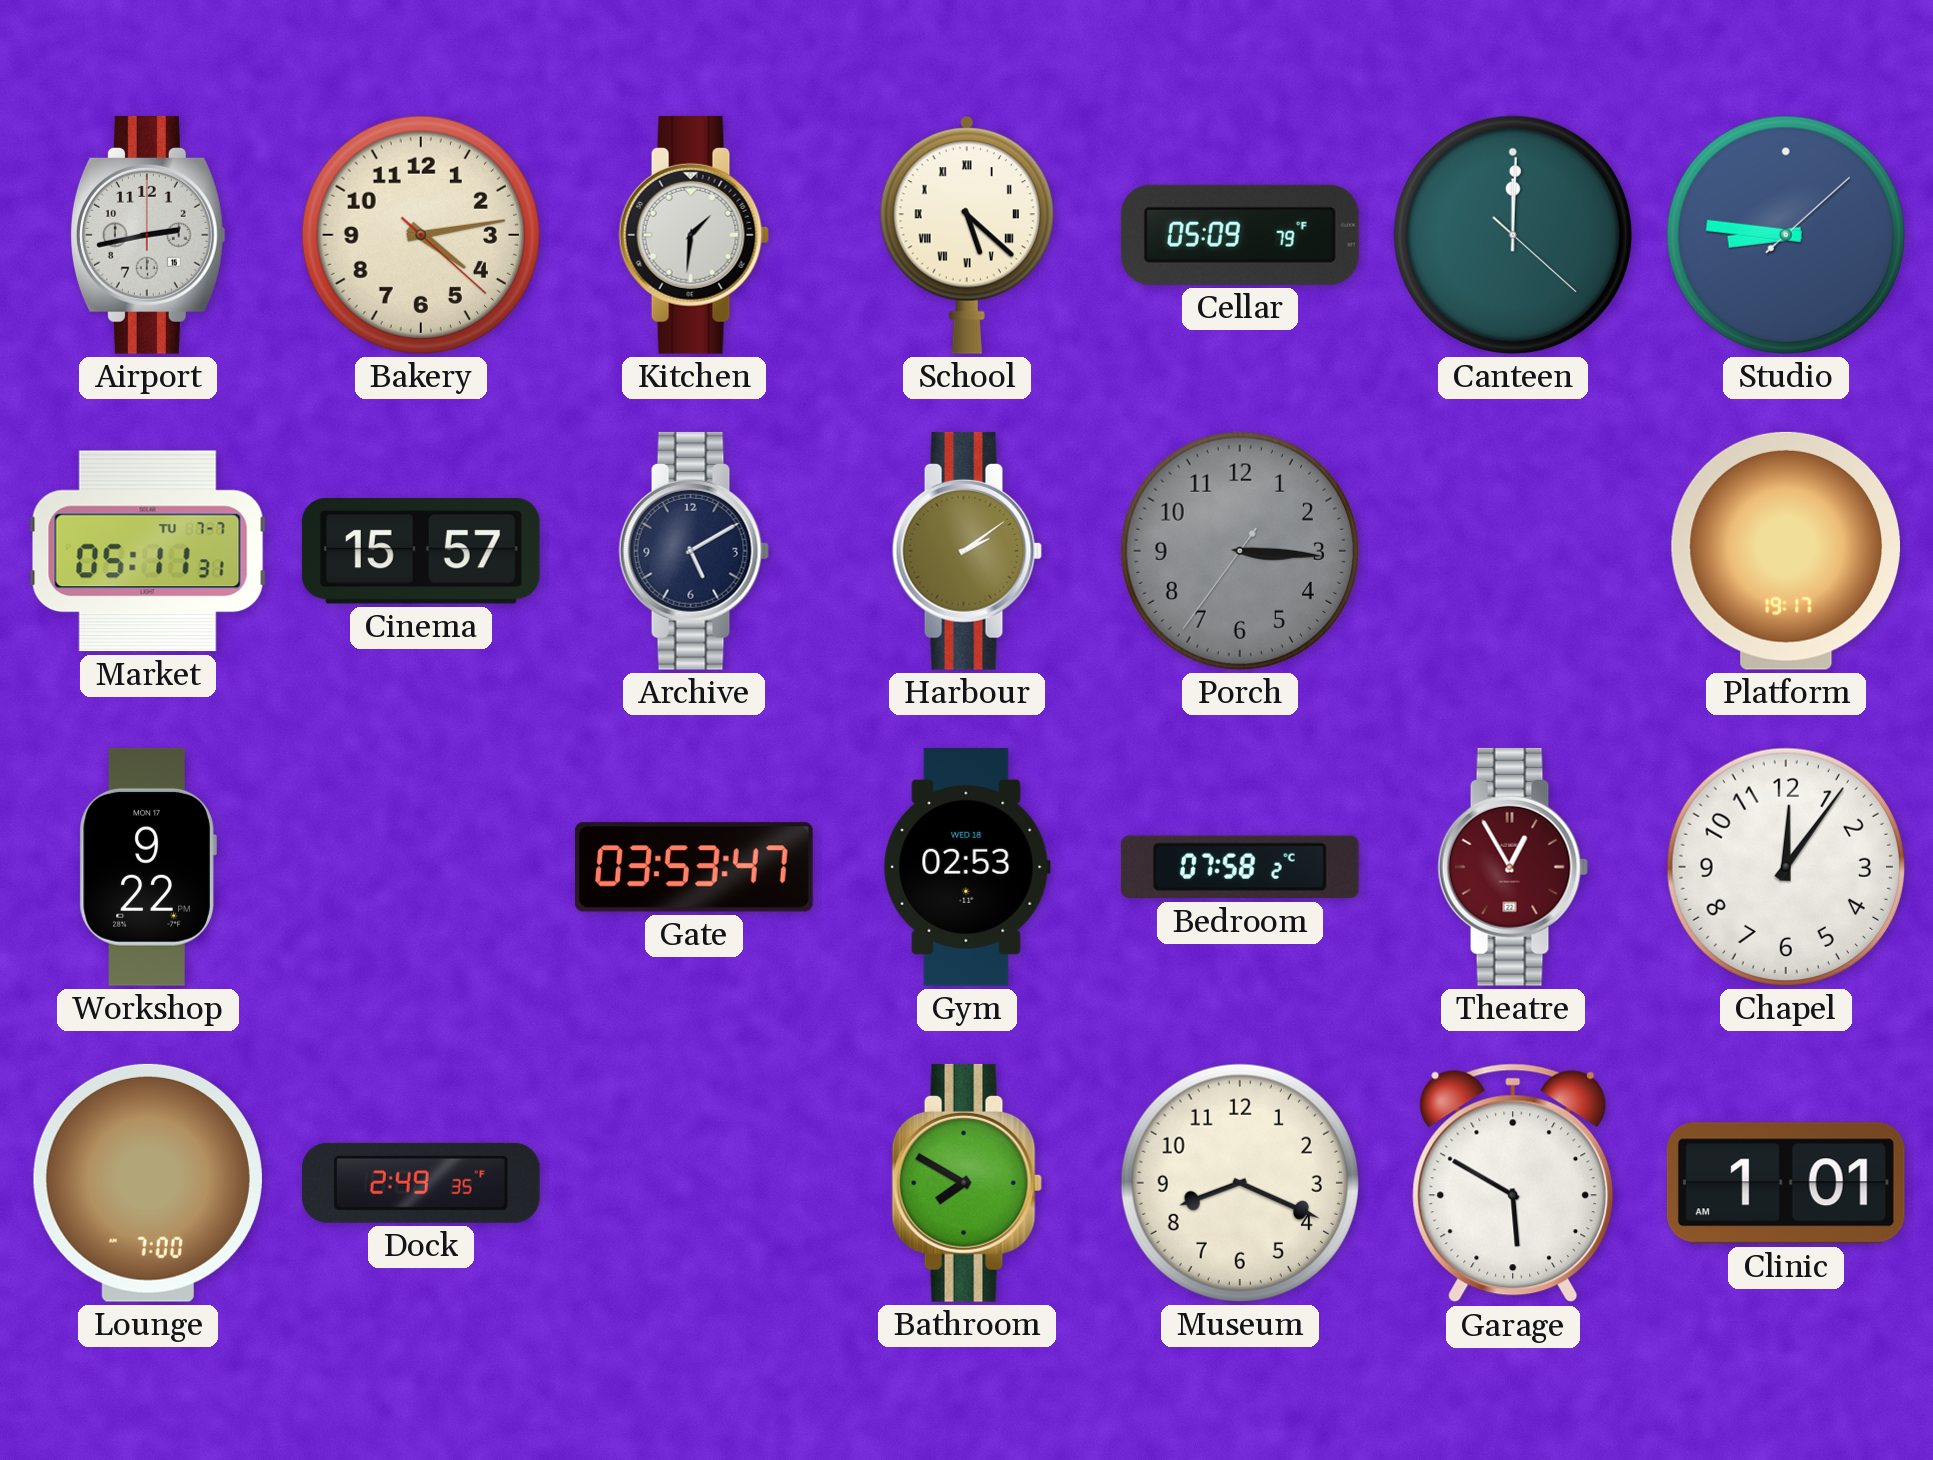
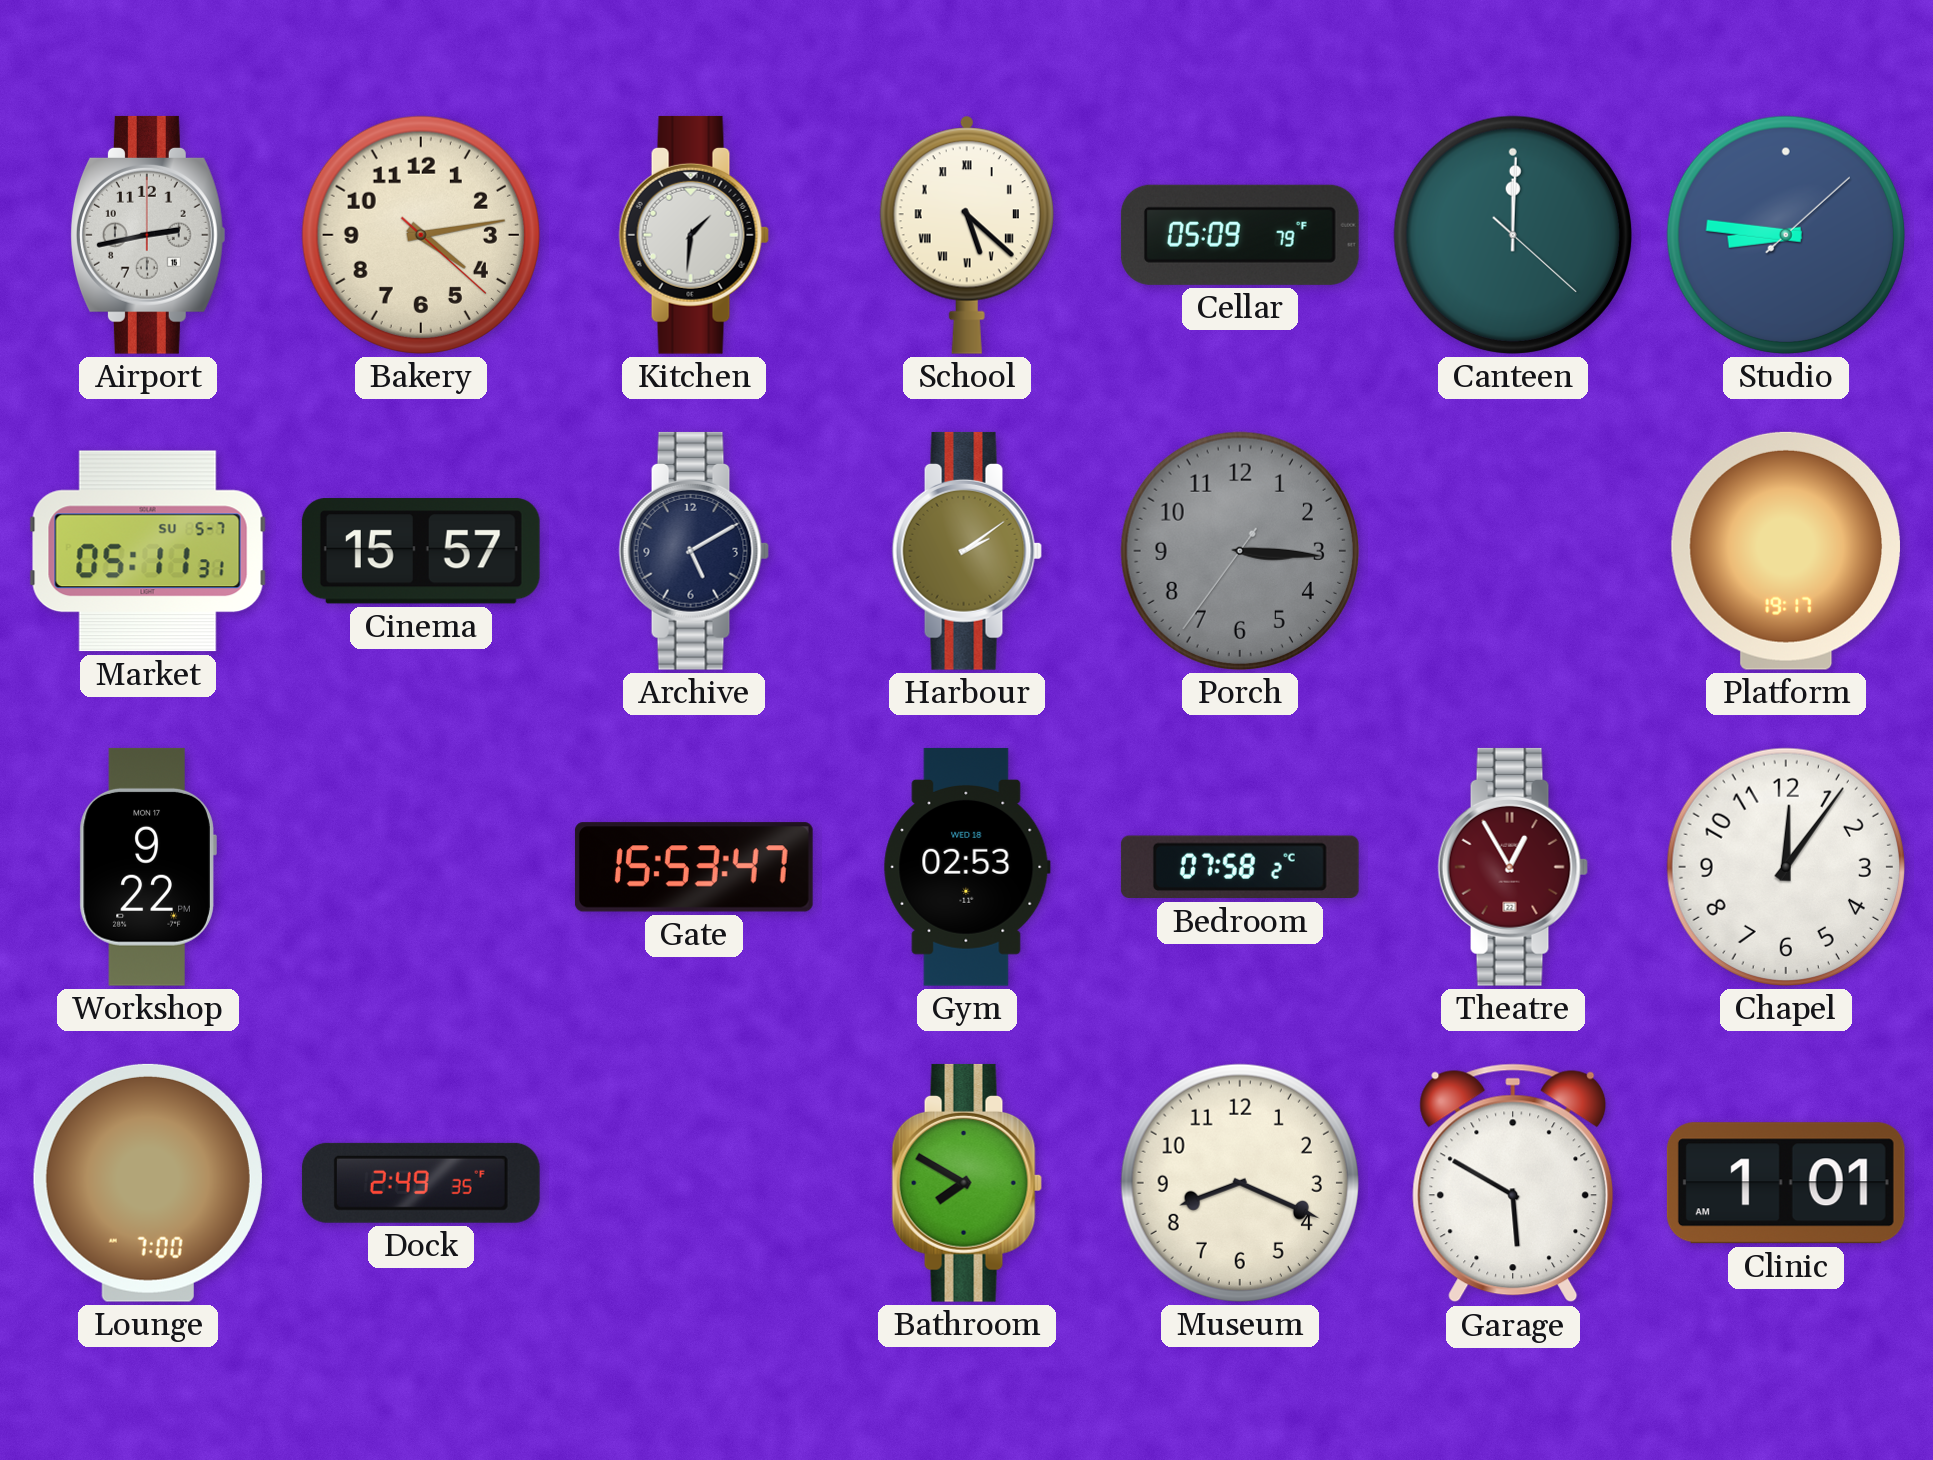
Market date: TU 7-7 -> SU 5-7 (148, 551)
Gate: 03:53 -> 15:53 (694, 867)
